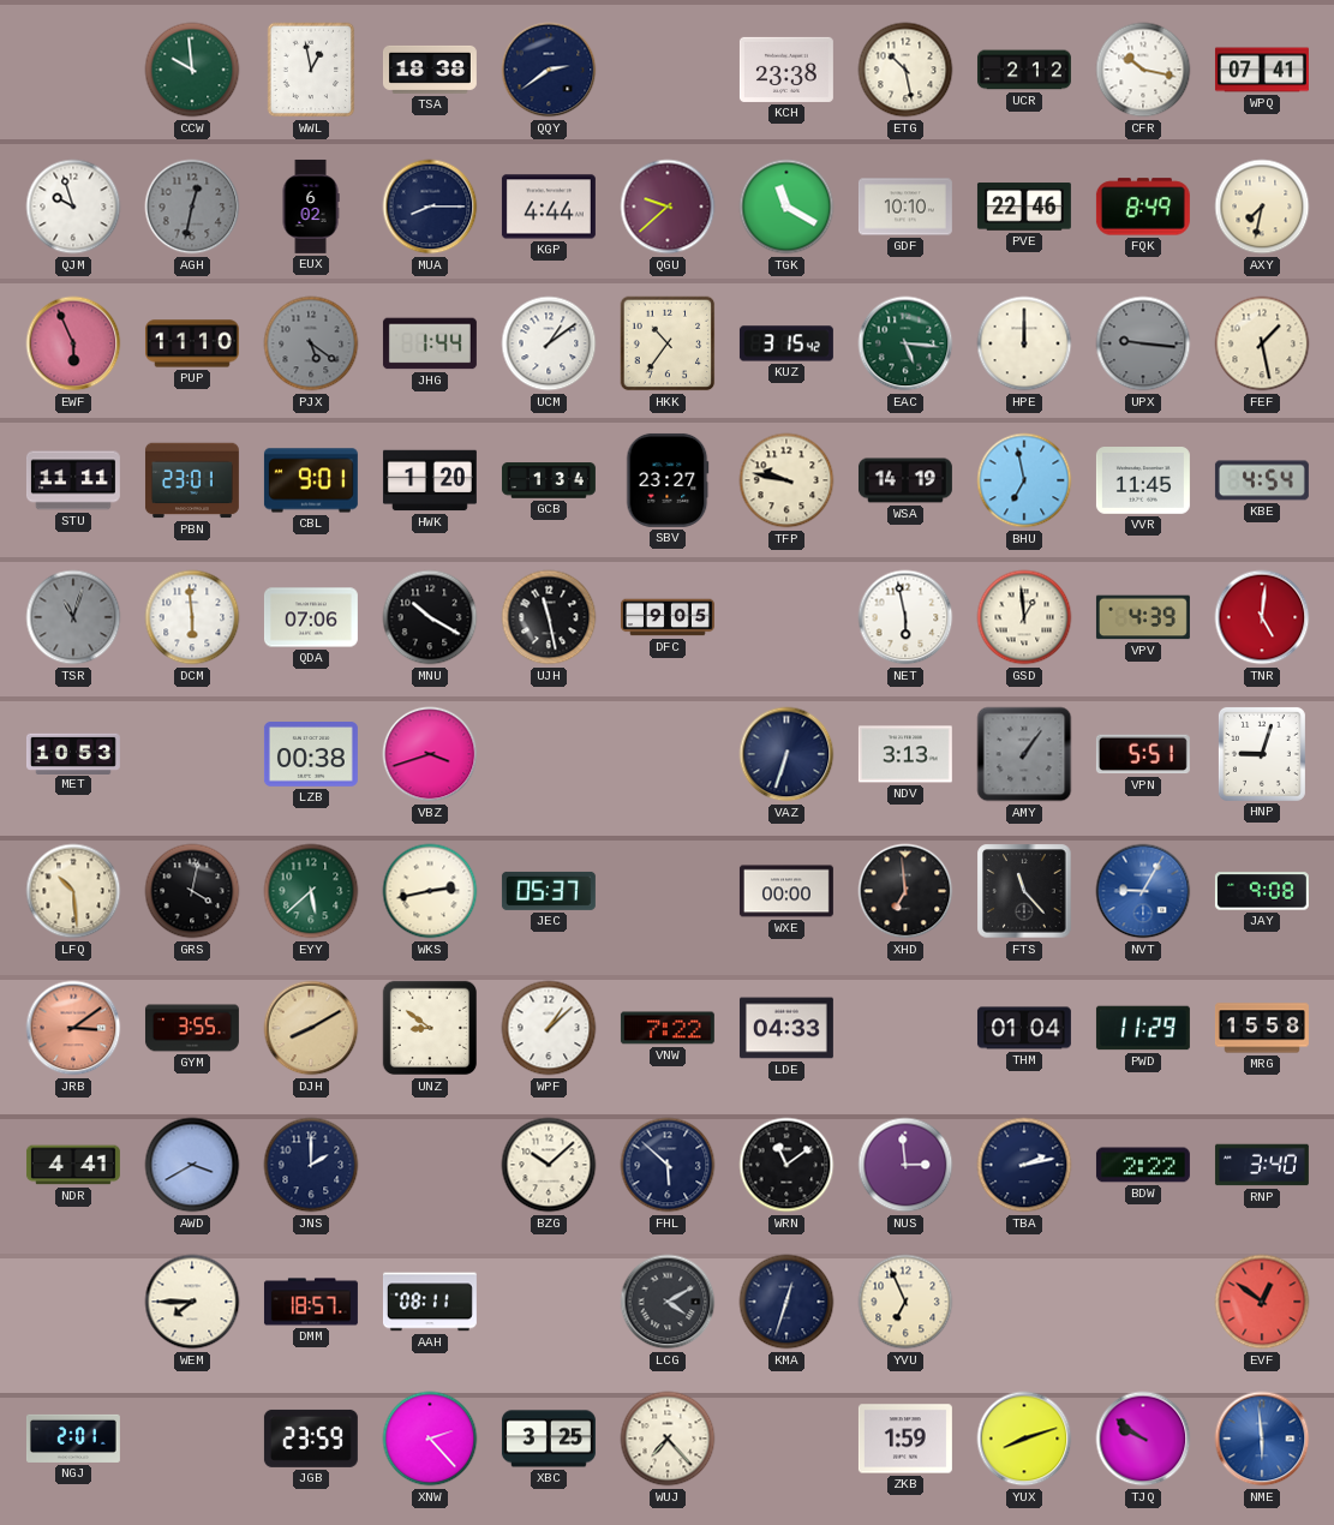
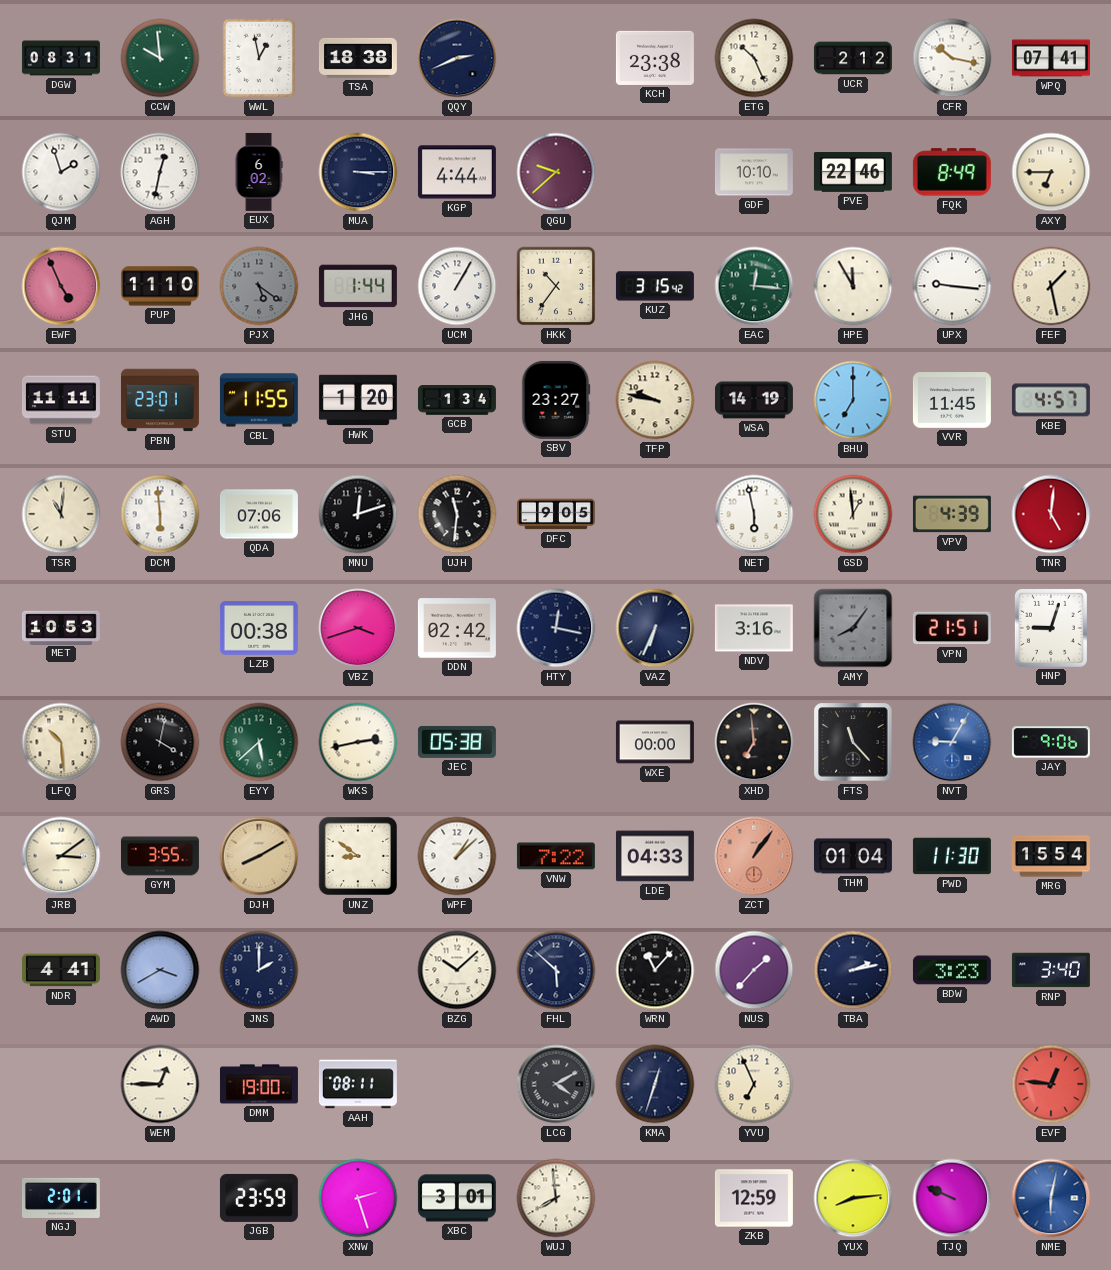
DGW: none -> 08:31 (61, 58)
QQY: 2:39 -> 2:41 (457, 58)
ETG: 10:28 -> 10:26 (754, 58)
QJM: 9:57 -> 1:57 (61, 172)
AGH dial: grey -> white (160, 172)
MUA: 8:15 -> 3:15 (358, 172)
TGK: 11:20 -> none (786, 207)
AXY: 7:32 -> 6:45 (1051, 172)
EWF: 5:56 -> 4:56 (61, 286)
UCM: 1:09 -> 1:05 (457, 286)
EAC: 5:16 -> 12:16 (754, 286)
HPE: 12:00 -> 11:55 (853, 286)
UPX dial: grey -> white (952, 286)
CBL: 9:01 -> 11:55 (259, 400)
BHU: 6:58 -> 7:00 (853, 400)
KBE: 4:54 -> 4:57 (1051, 400)
TSR: 11:03 -> 11:01 (61, 514)
TSR dial: grey -> cream (61, 514)
MNU: 10:20 -> 12:12 (358, 514)
UJH: 11:28 -> 11:31 (457, 514)
DDN: none -> 02:42 (457, 628)
HTY: none -> 12:17 (556, 628)
VAZ: 6:33 -> 6:34 (655, 628)
NDV: 3:13 -> 3:16 (754, 628)
AMY: 1:06 -> 8:06 (853, 628)
VPN: 5:51 -> 21:51 (952, 628)
JEC: 05:37 -> 05:38 (457, 742)
JAY: 9:08 -> 9:06 (1051, 742)
JRB dial: salmon -> cream (61, 856)
ZCT: none -> 1:06 (754, 856)
PWD: 11:29 -> 11:30 (952, 856)
MRG: 15:58 -> 15:54 (1051, 856)
WRN: 11:09 -> 11:07 (655, 970)
NUS: 2:59 -> 1:37 (754, 970)
BDW: 2:22 -> 3:23 (952, 970)
WEM: 7:45 -> 12:45 (160, 1084)
DMM: 18:57 -> 19:00 (259, 1084)
EVF: 12:51 -> 12:46 (1051, 1084)
XNW: 2:23 -> 2:27 (358, 1198)
XBC: 3:25 -> 3:01 (457, 1198)
WUJ: 7:23 -> 7:59 (556, 1198)
ZKB: 1:59 -> 12:59 (754, 1198)
YUX: 8:12 -> 8:14 (853, 1198)
TJQ: 9:51 -> 9:49 (952, 1198)
NME: 5:59 -> 6:02 (1051, 1198)
